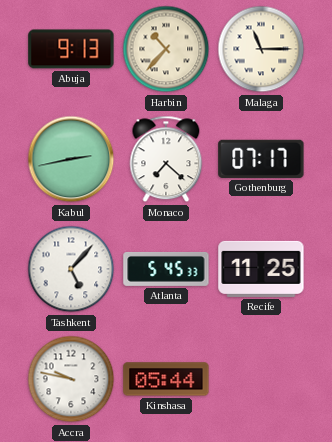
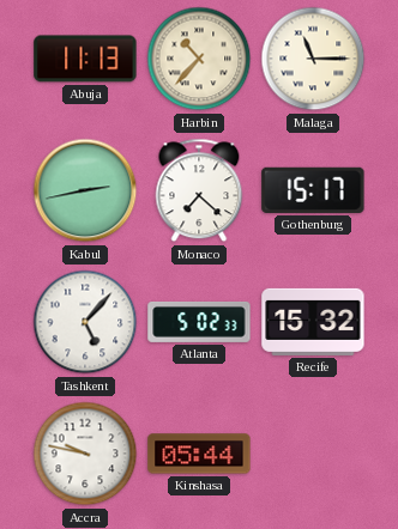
Abuja: 9:13 -> 11:13 (85, 59)
Gothenburg: 07:17 -> 15:17 (313, 190)
Atlanta: 5:45 -> 5:02 (199, 322)
Recife: 11:25 -> 15:32 (313, 322)
